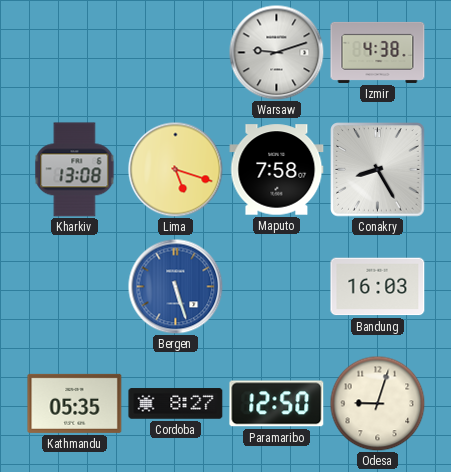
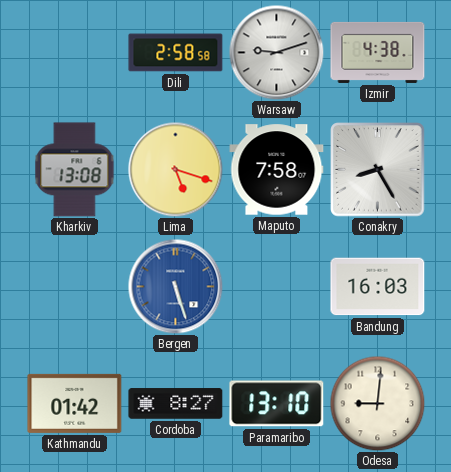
Dili: none -> 2:58 (176, 53)
Kathmandu: 05:35 -> 01:42 (75, 403)
Paramaribo: 12:50 -> 13:10 (277, 404)
Odesa: 9:03 -> 9:01 (377, 403)
